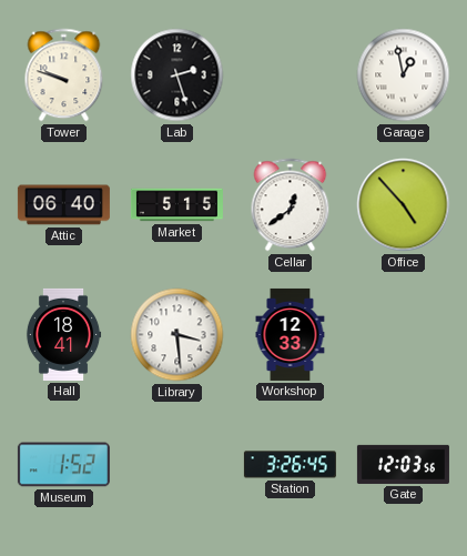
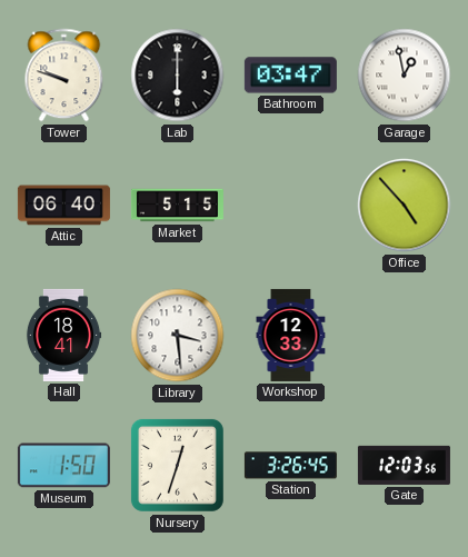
Lab: 2:27 -> 6:00 (178, 76)
Bathroom: none -> 03:47 (290, 76)
Cellar: 12:39 -> none (291, 205)
Museum: 1:52 -> 1:50 (63, 466)
Nursery: none -> 12:33 (177, 465)
